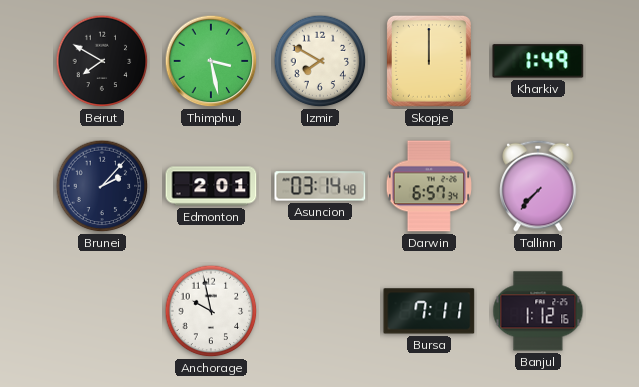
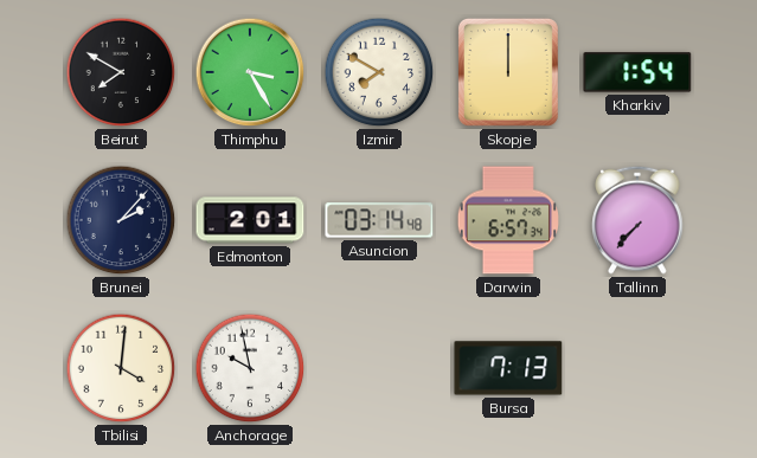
Thimphu: 3:28 -> 3:25 (250, 72)
Kharkiv: 1:49 -> 1:54 (637, 72)
Tbilisi: none -> 4:01 (121, 368)
Bursa: 7:11 -> 7:13 (508, 368)
Banjul: 1:12 -> none (538, 311)
